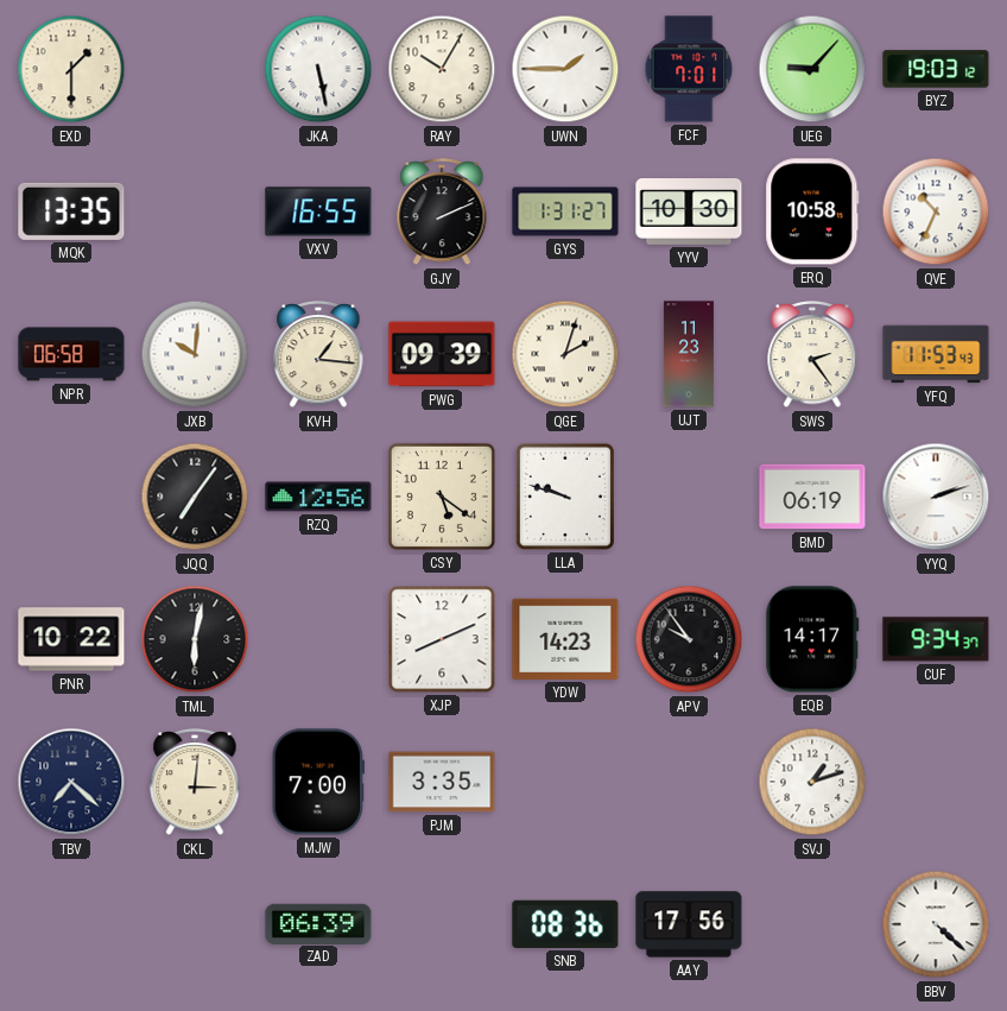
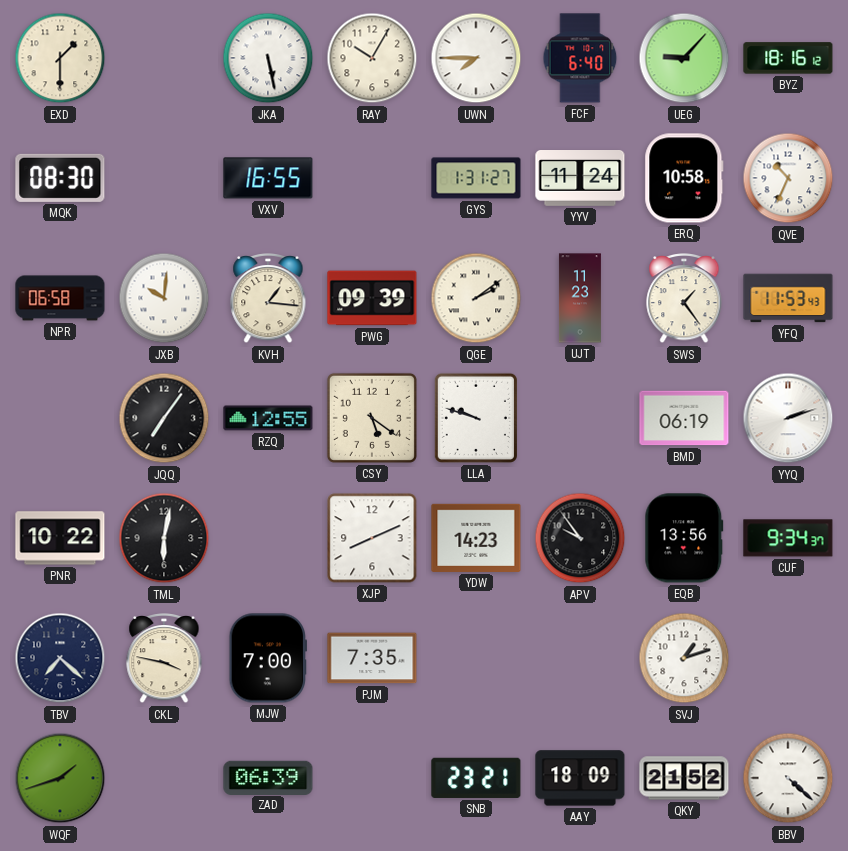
UWN: 1:45 -> 7:45 (476, 58)
FCF: 7:01 -> 6:40 (580, 58)
BYZ: 19:03 -> 18:16 (788, 58)
MQK: 13:35 -> 08:30 (60, 178)
GJY: 2:11 -> none (442, 211)
YYV: 10:30 -> 11:24 (580, 179)
QGE: 2:03 -> 2:09 (476, 298)
SWS: 2:24 -> 1:24 (684, 298)
RZQ: 12:56 -> 12:55 (268, 418)
EQB: 14:17 -> 13:56 (684, 538)
CKL: 3:01 -> 3:47 (164, 658)
PJM: 3:35 -> 7:35 (372, 658)
WQF: none -> 1:42 (60, 778)
SNB: 08:36 -> 23:21 (476, 778)
AAY: 17:56 -> 18:09 (580, 778)
QKY: none -> 21:52 (684, 778)
